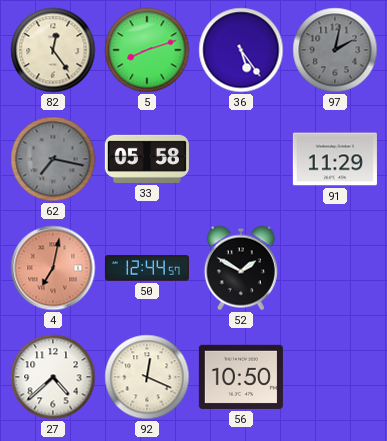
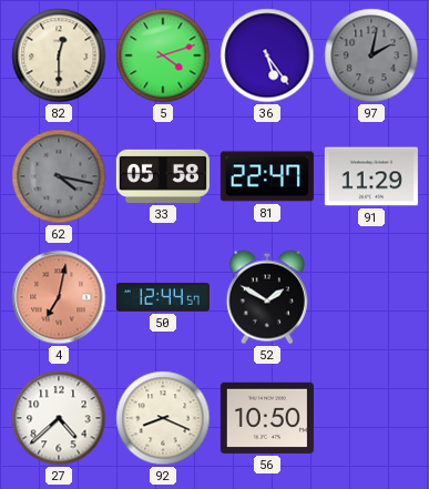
82: 12:24 -> 12:30 (59, 55)
5: 8:12 -> 4:12 (163, 55)
62: 7:17 -> 4:17 (59, 176)
81: none -> 22:47 (267, 176)
92: 12:19 -> 8:19 (163, 418)
